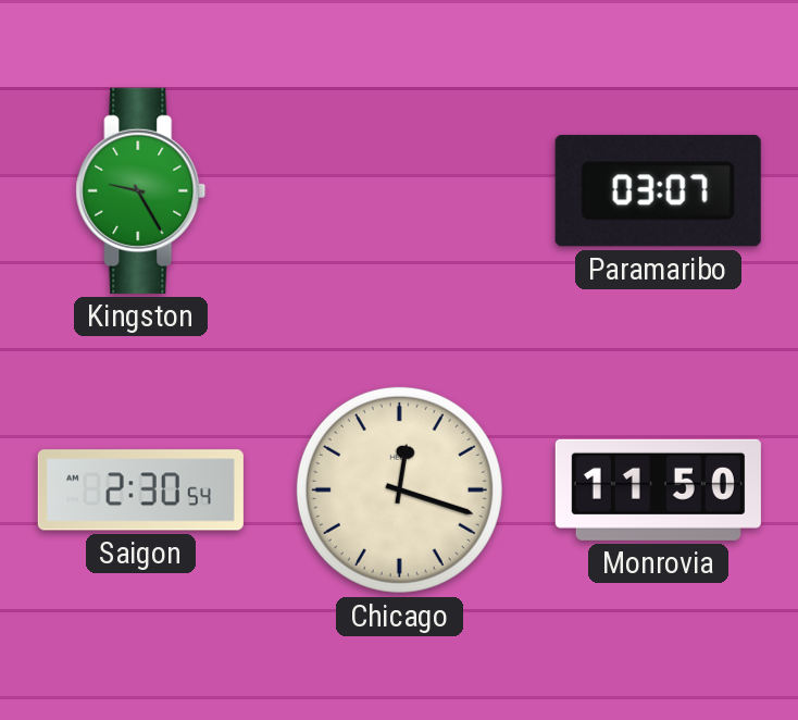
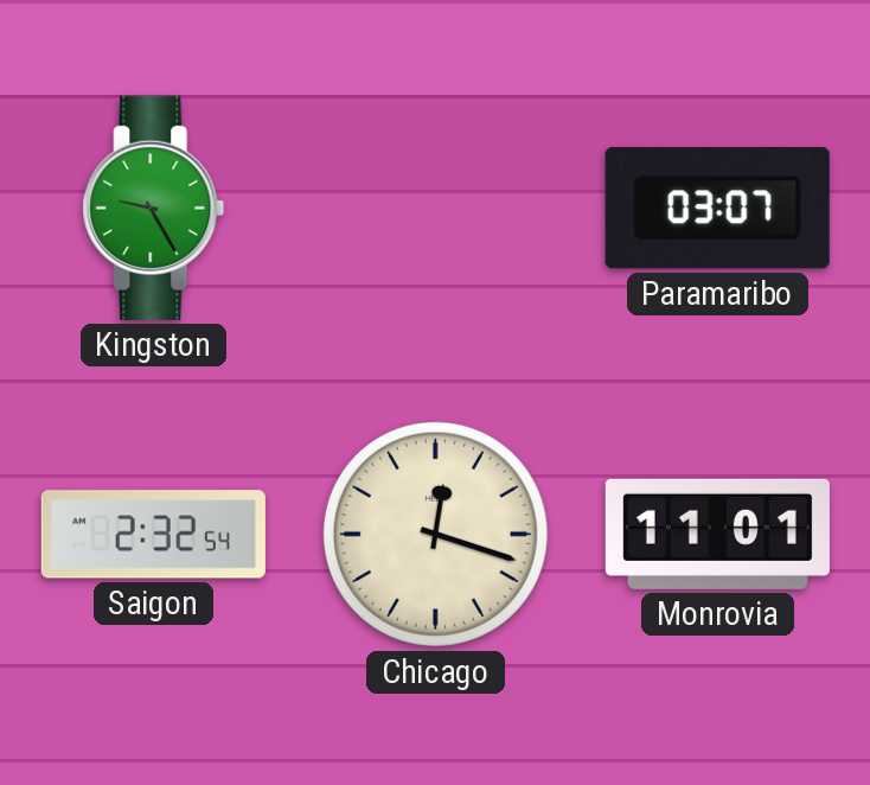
Saigon: 2:30 -> 2:32 (153, 535)
Monrovia: 11:50 -> 11:01 (717, 534)
